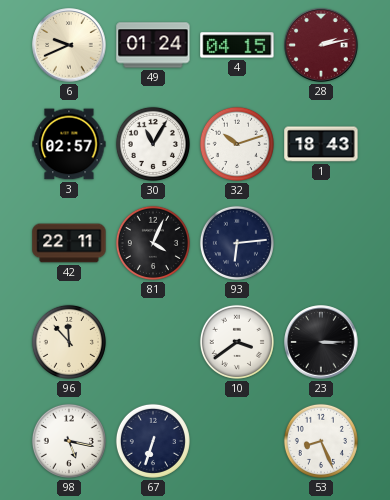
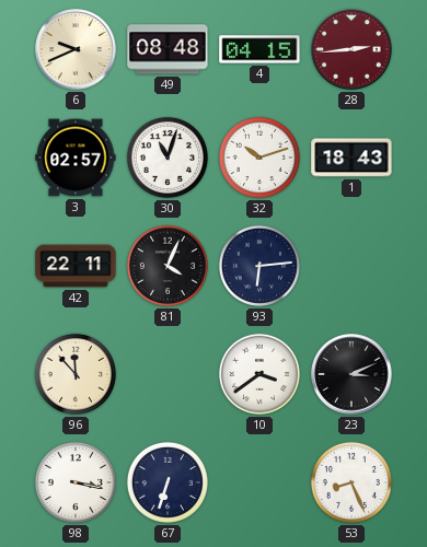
49: 01:24 -> 08:48 (168, 49)
28: 2:13 -> 2:44 (351, 49)
30: 11:05 -> 11:03 (168, 158)
23: 3:15 -> 3:11 (351, 374)
98: 5:17 -> 3:17 (76, 482)
